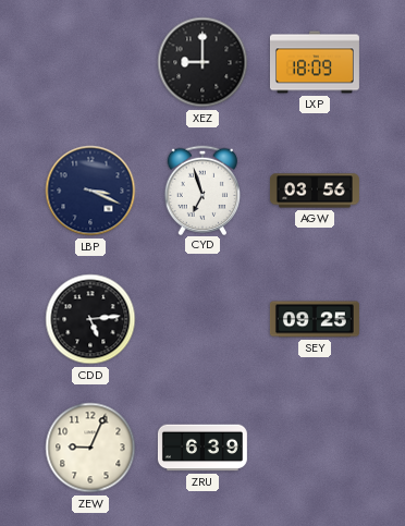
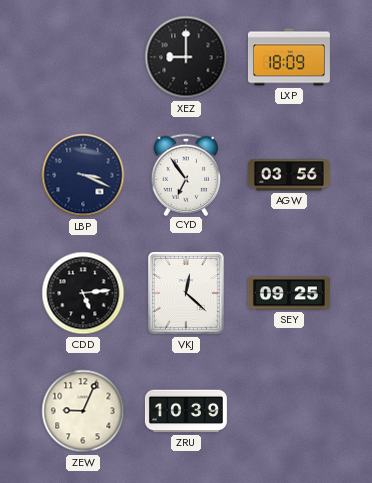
CYD: 6:57 -> 6:54 (186, 174)
VKJ: none -> 12:22 (186, 293)
ZRU: 6:39 -> 10:39 (186, 411)
